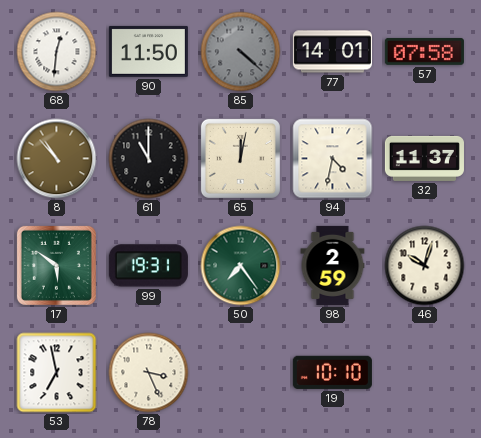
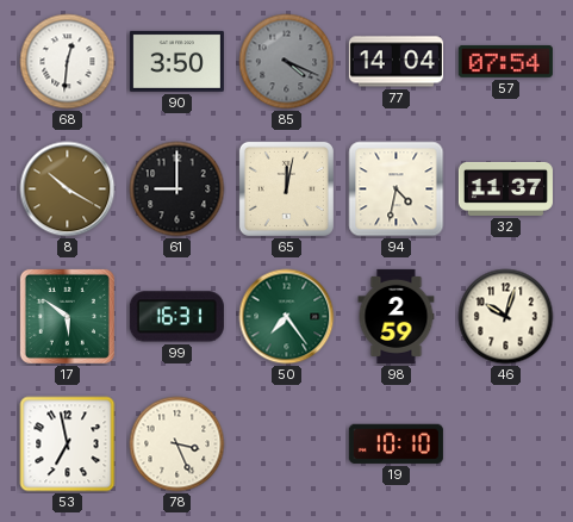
90: 11:50 -> 3:50 (176, 61)
85: 4:22 -> 4:19 (287, 62)
77: 14:01 -> 14:04 (396, 62)
57: 07:58 -> 07:54 (505, 61)
8: 10:53 -> 10:20 (68, 189)
61: 11:00 -> 9:00 (177, 189)
99: 19:31 -> 16:31 (176, 317)
